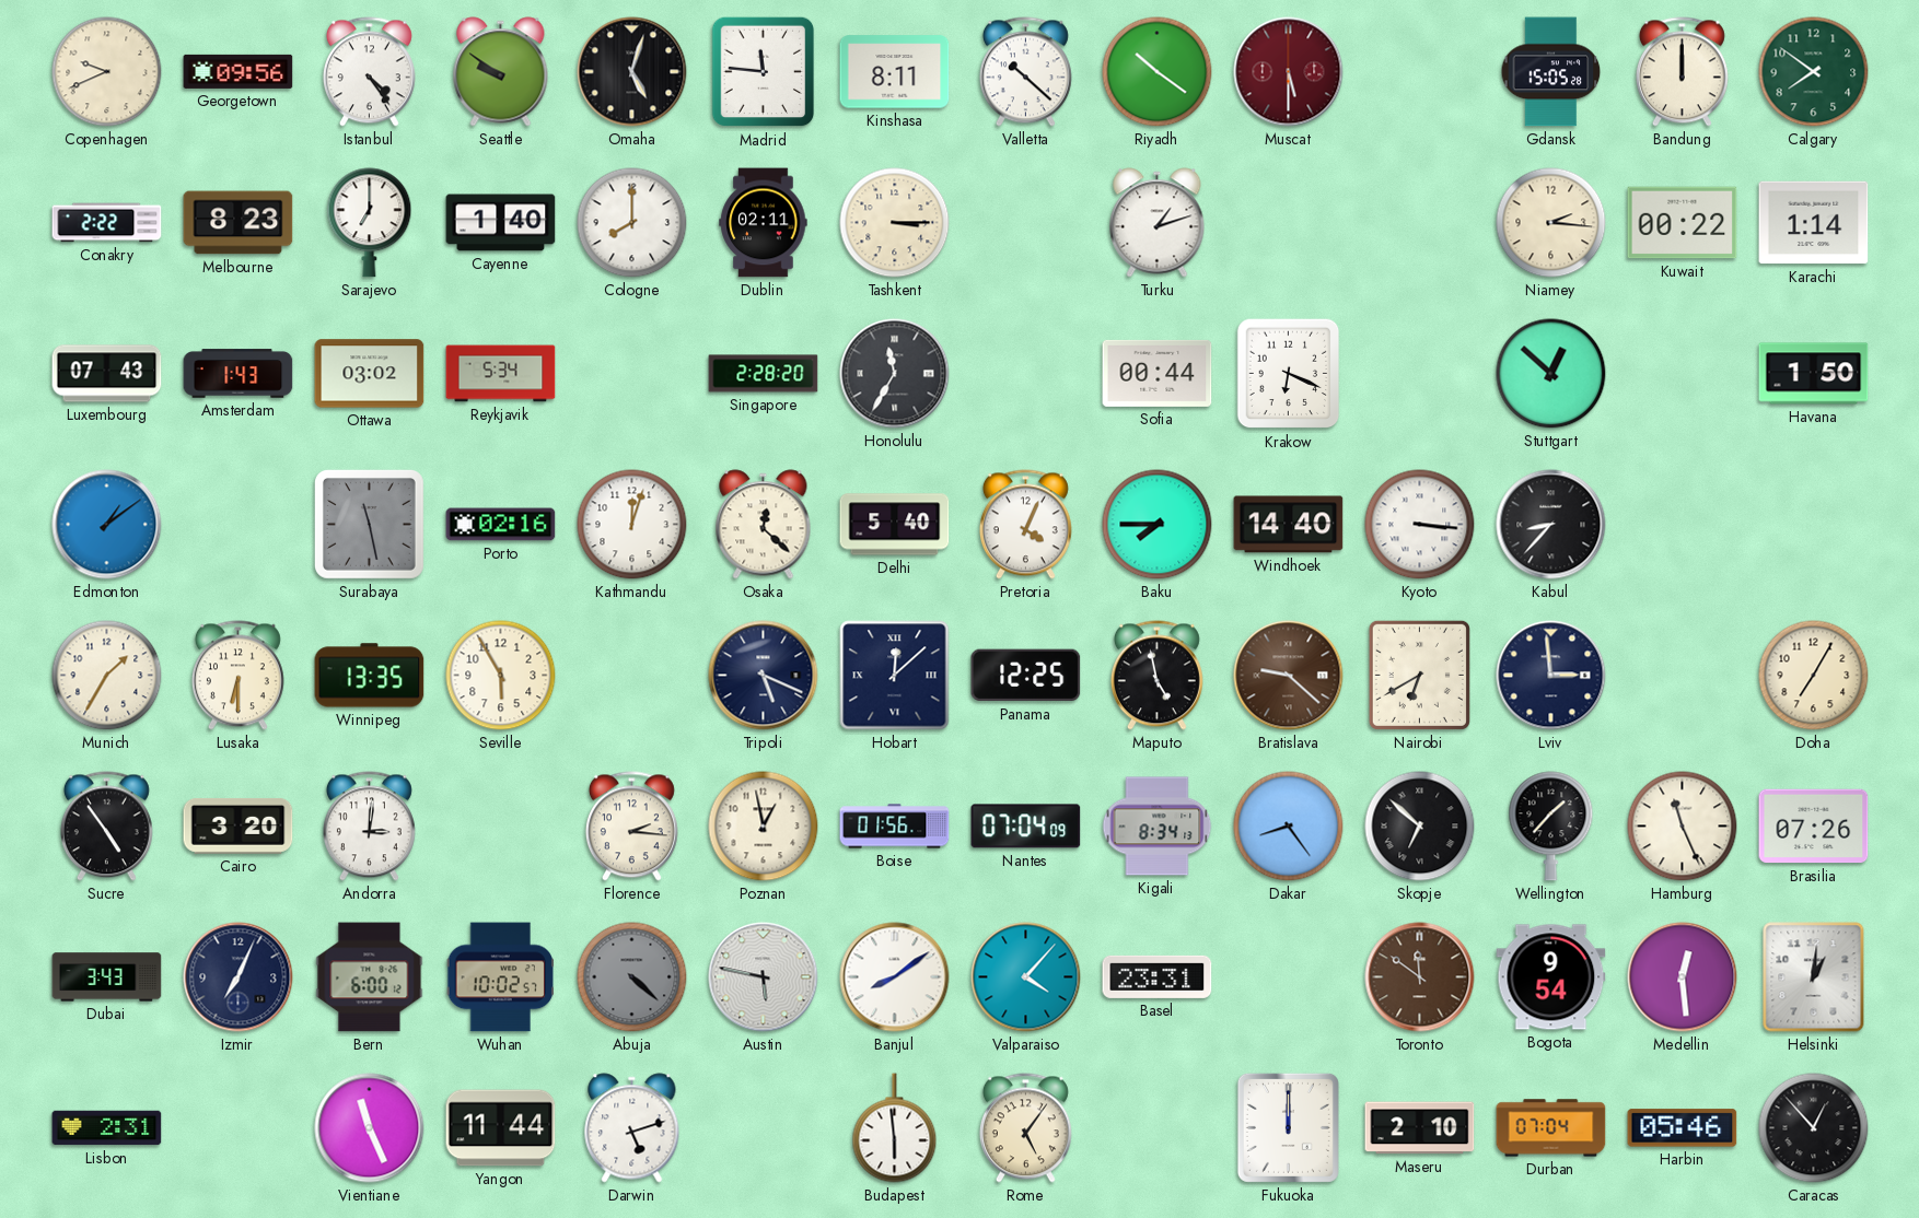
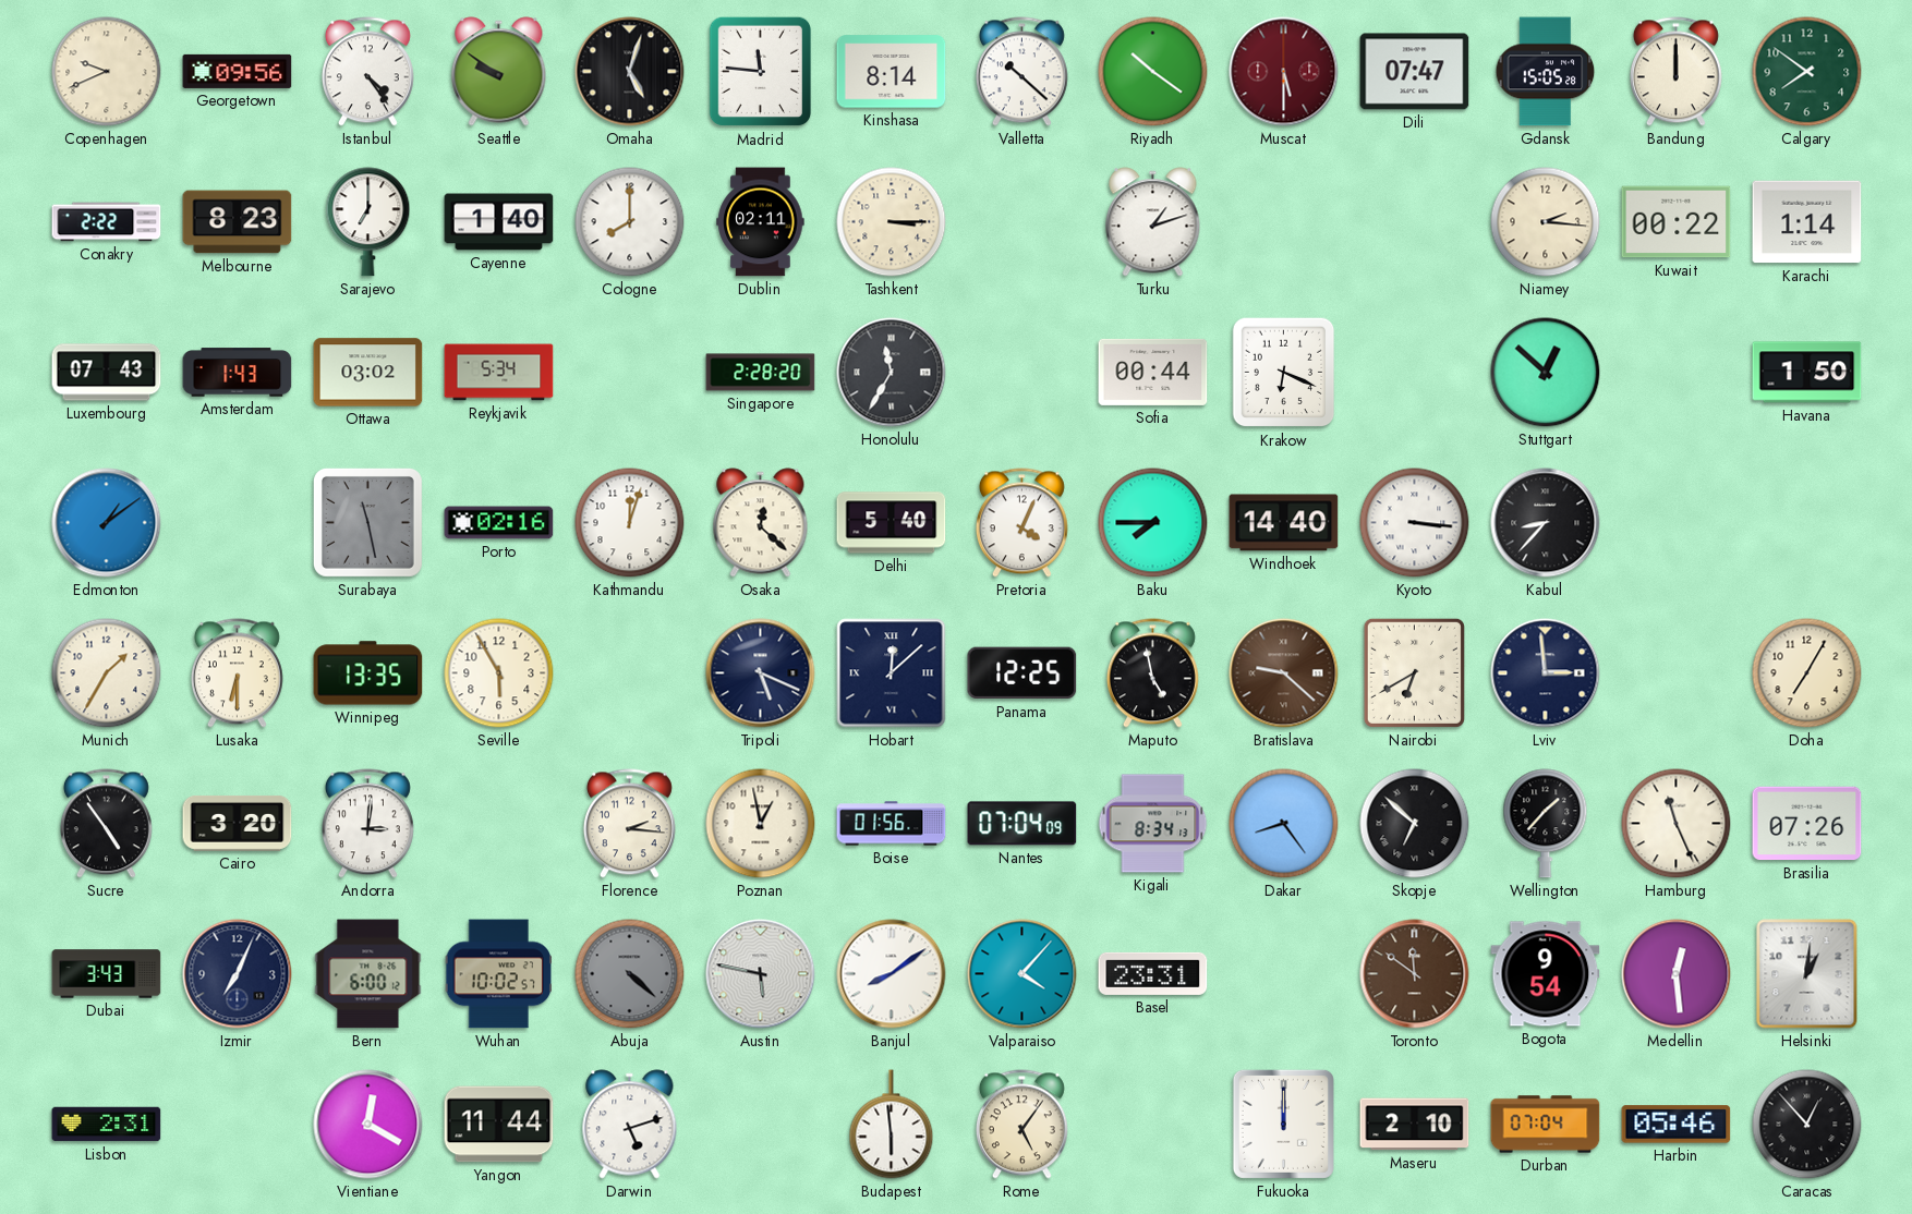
Kinshasa: 8:11 -> 8:14 (892, 72)
Dili: none -> 07:47 (1415, 72)
Vientiane: 11:26 -> 12:20 (368, 1125)
